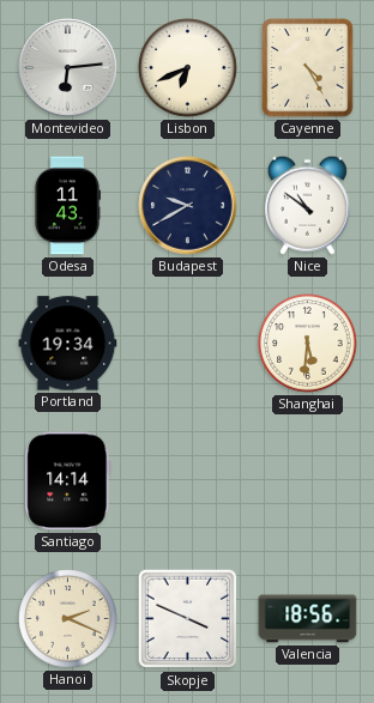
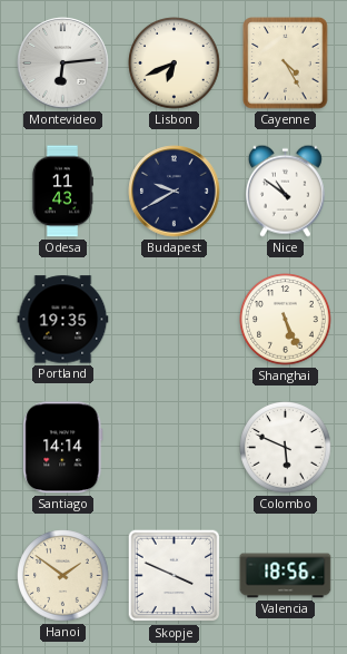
Portland: 19:34 -> 19:35 (63, 320)
Shanghai: 5:31 -> 5:26 (286, 320)
Colombo: none -> 5:49 (286, 448)
Hanoi: 2:19 -> 1:51 (63, 576)
